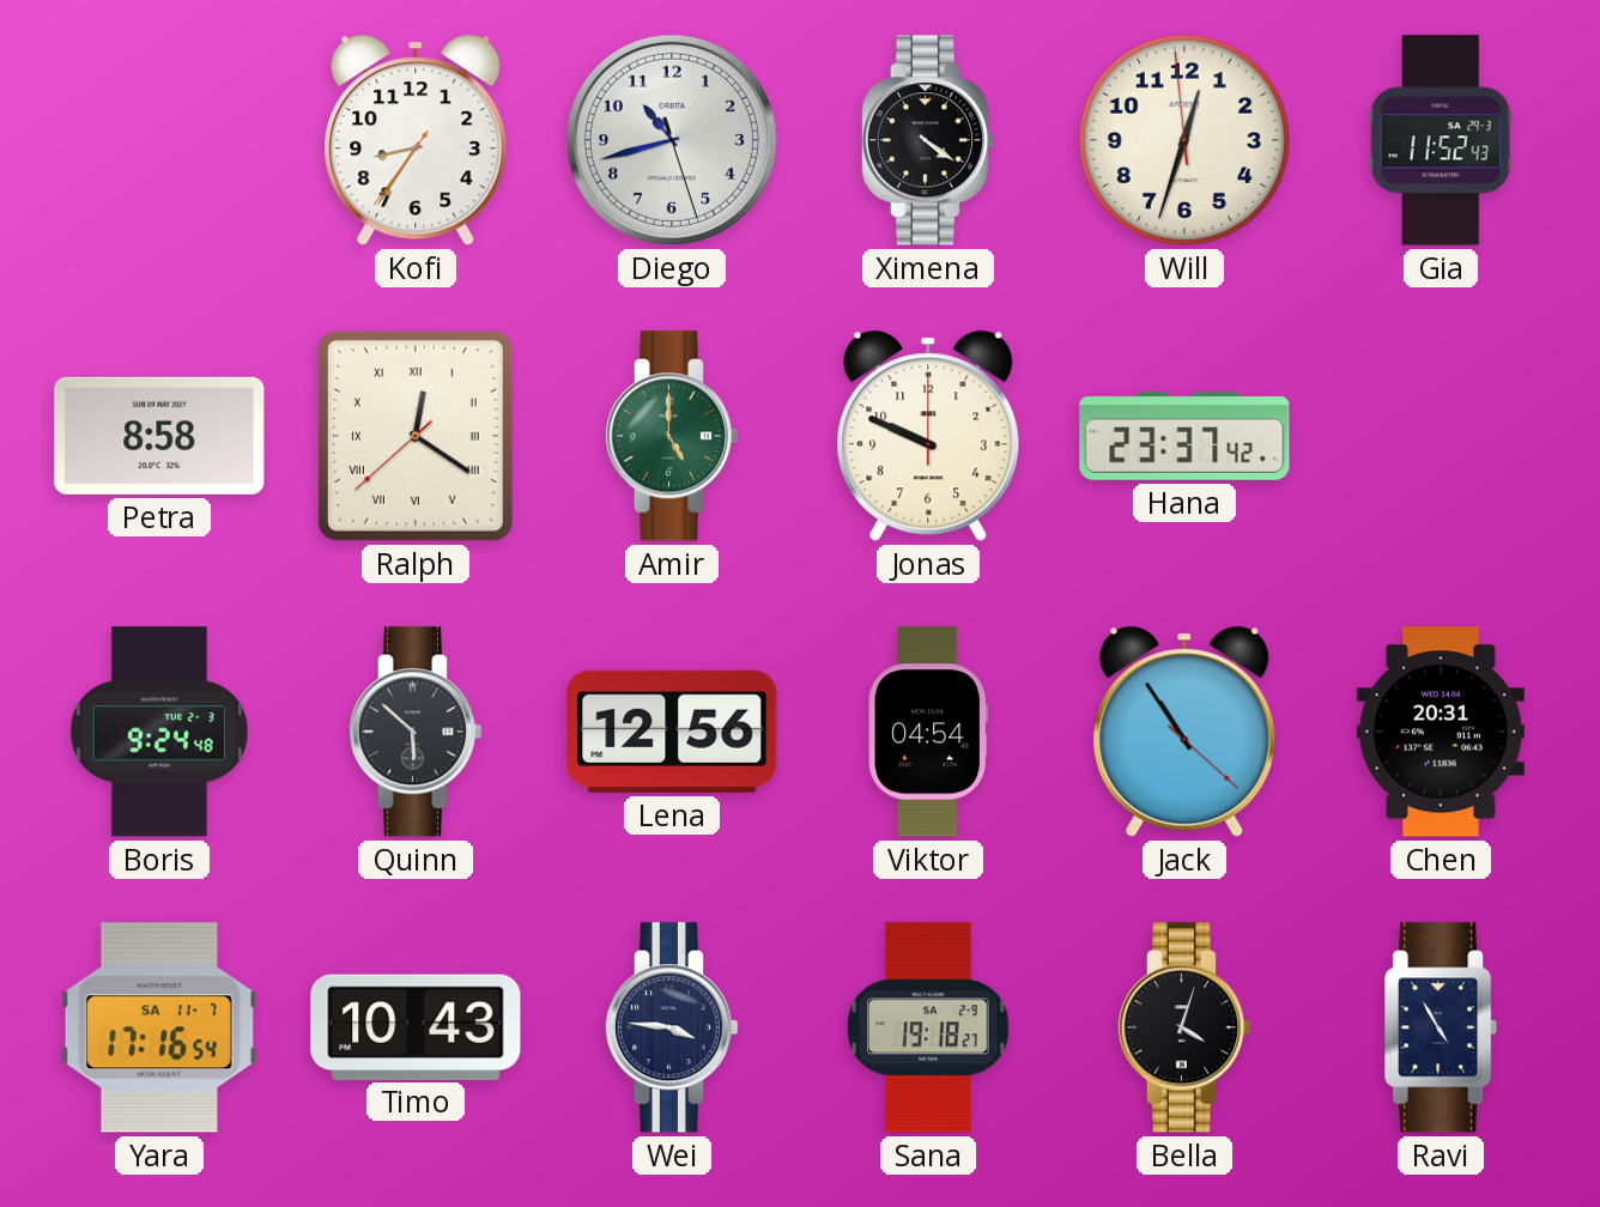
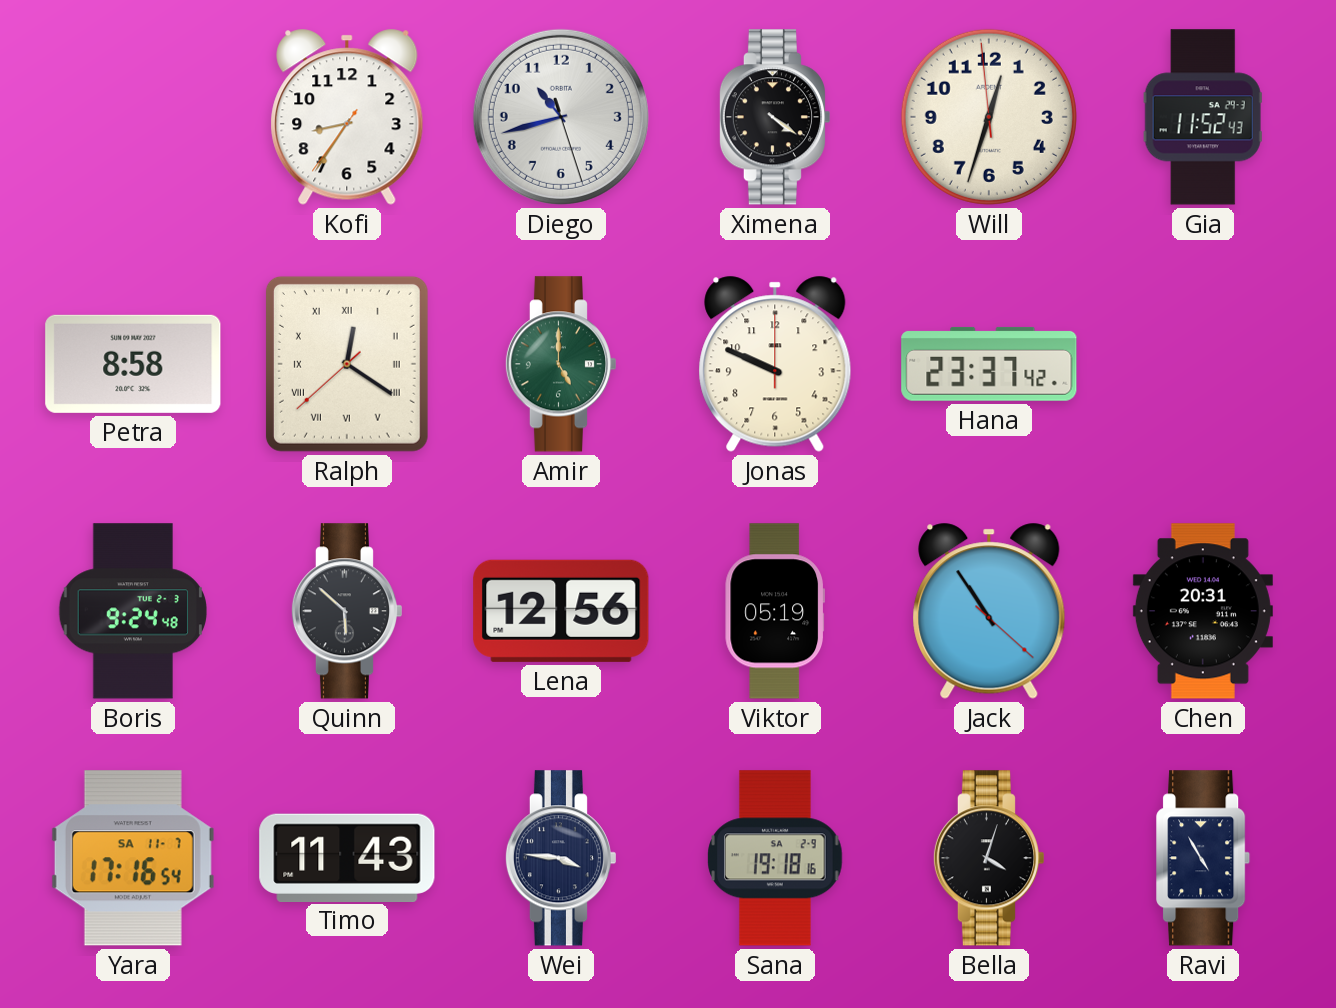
Viktor: 04:54 -> 05:19 (774, 611)
Timo: 10:43 -> 11:43 (347, 857)
Sana: 19:18:27 -> 19:18:16 (775, 858)
